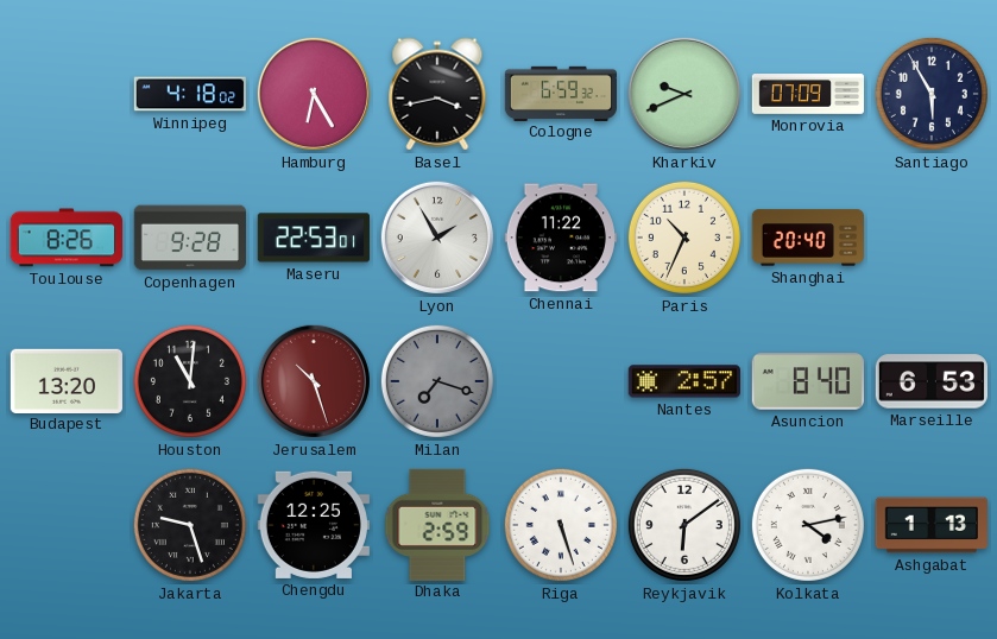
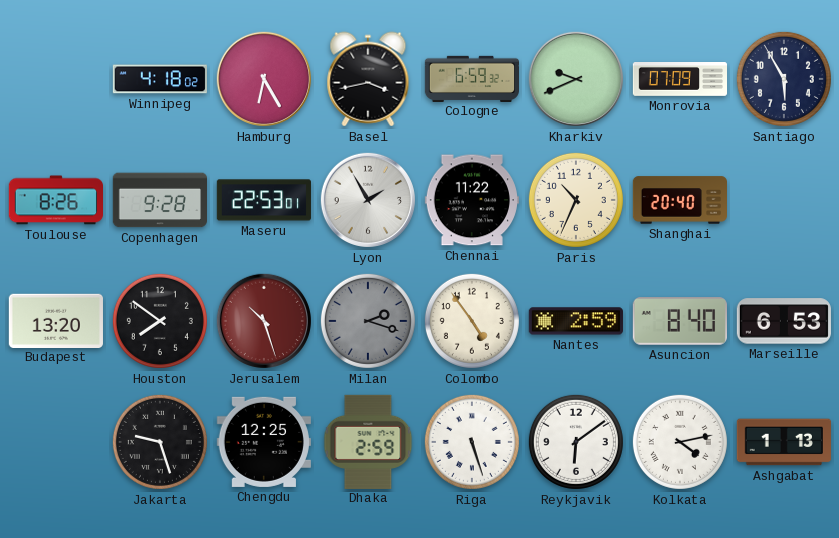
Houston: 11:01 -> 7:51 (160, 321)
Milan: 7:18 -> 2:18 (368, 321)
Colombo: none -> 4:54 (472, 321)
Nantes: 2:57 -> 2:59 (576, 321)
